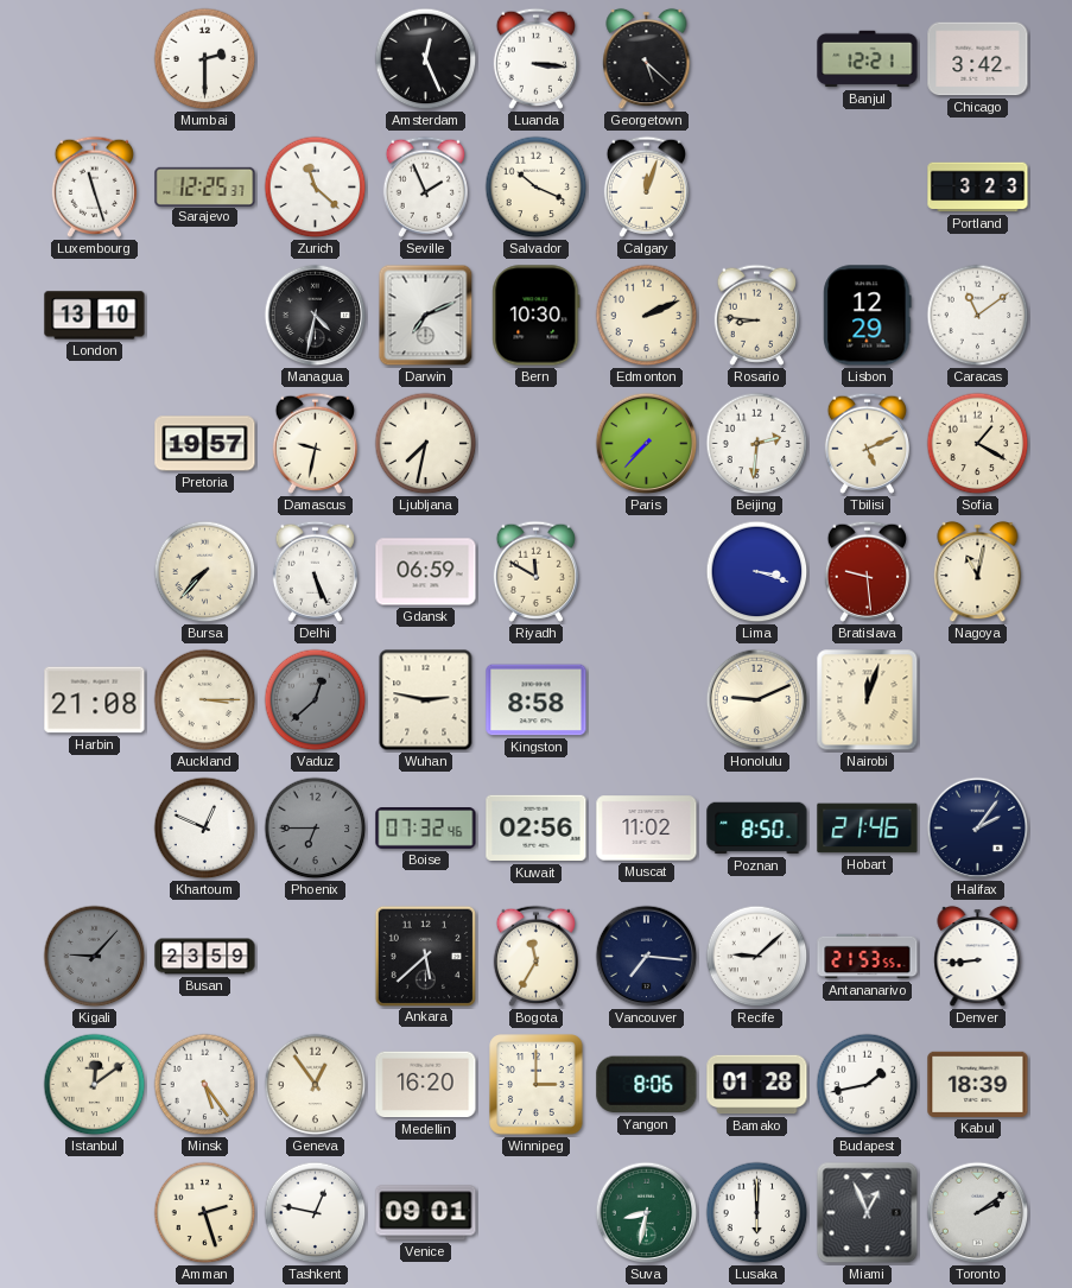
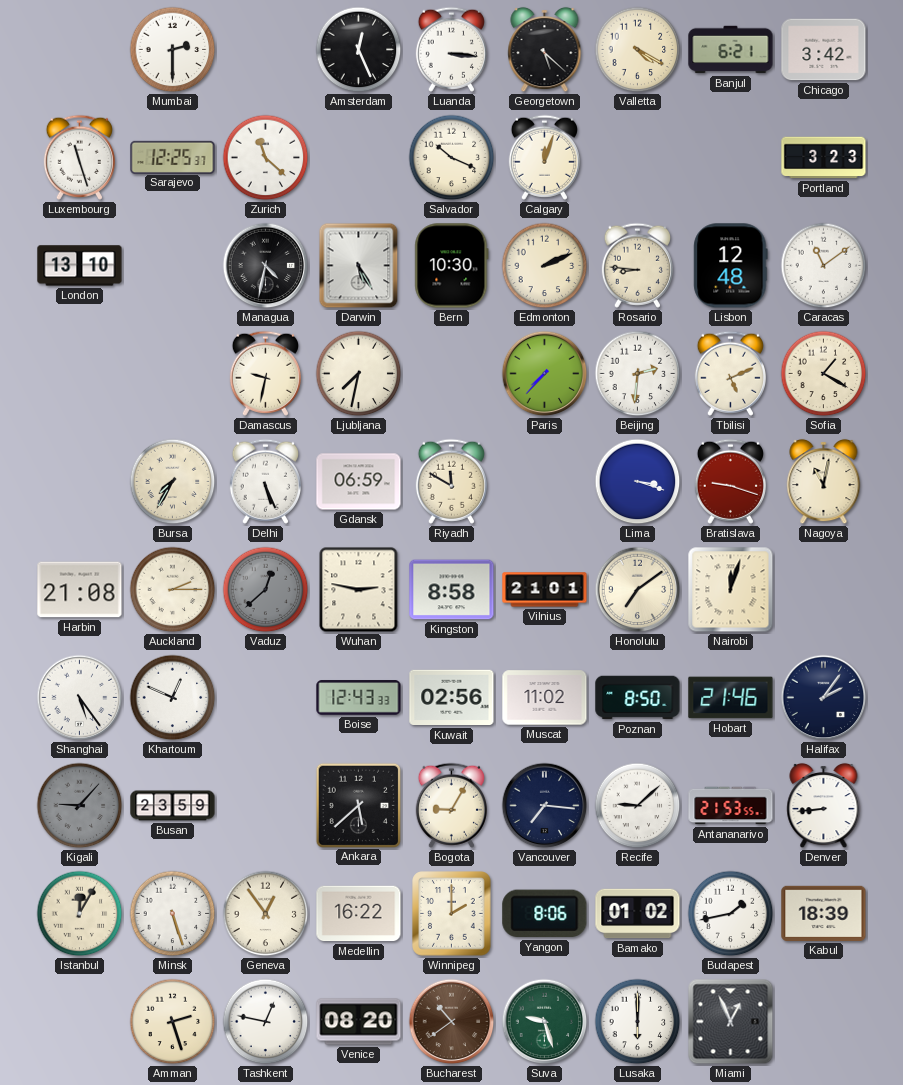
Valletta: none -> 4:20 (638, 50)
Banjul: 12:21 -> 6:21 (731, 50)
Seville: 1:56 -> none (425, 186)
Darwin: 7:11 -> 5:25 (359, 266)
Lisbon: 12:29 -> 12:48 (731, 266)
Pretoria: 19:57 -> none (205, 444)
Bursa: 7:37 -> 7:35 (173, 482)
Bratislava: 9:29 -> 9:18 (730, 481)
Auckland: 3:15 -> 2:15 (173, 590)
Vilnius: none -> 21:01 (545, 590)
Honolulu: 9:11 -> 7:09 (638, 590)
Shanghai: none -> 5:24 (80, 698)
Phoenix: 6:45 -> none (316, 829)
Boise: 07:32 -> 12:43 (359, 698)
Bogota: 11:35 -> 9:05 (451, 805)
Istanbul: 12:09 -> 12:05 (80, 914)
Minsk: 5:24 -> 5:27 (173, 914)
Medellin: 16:20 -> 16:22 (359, 914)
Winnipeg: 3:00 -> 2:00 (452, 914)
Bamako: 01:28 -> 01:02 (638, 914)
Venice: 09:01 -> 08:20 (359, 1022)
Bucharest: none -> 10:39 (452, 1022)
Suva: 8:32 -> 9:27 (545, 1022)
Toronto: 2:09 -> none (978, 1213)
